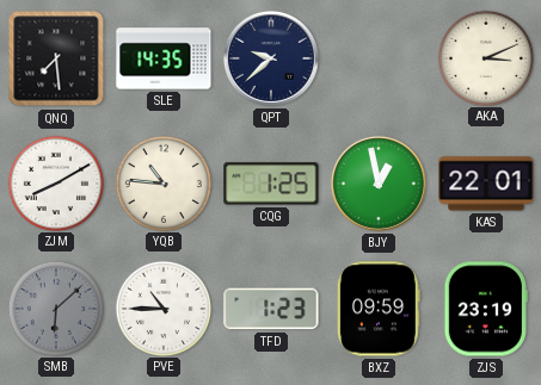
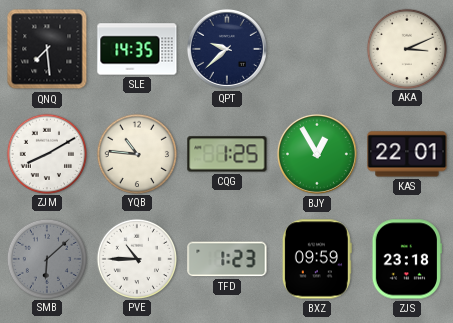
BJY: 12:58 -> 12:55 (317, 154)
ZJS: 23:19 -> 23:18 (407, 259)
